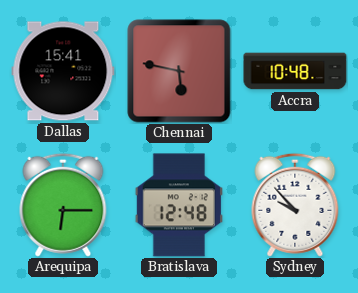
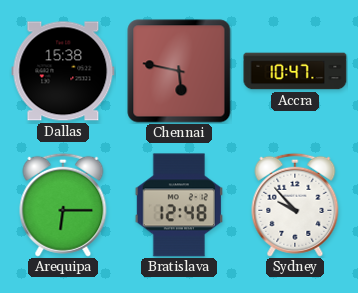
Dallas: 15:41 -> 15:38 (63, 71)
Accra: 10:48 -> 10:47 (295, 71)
